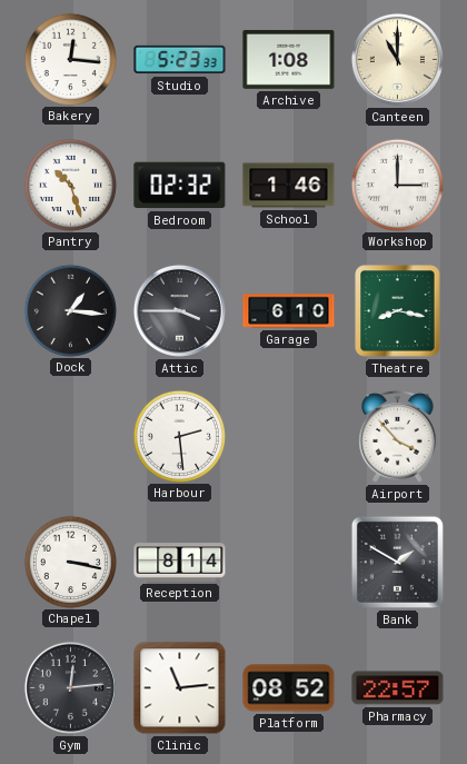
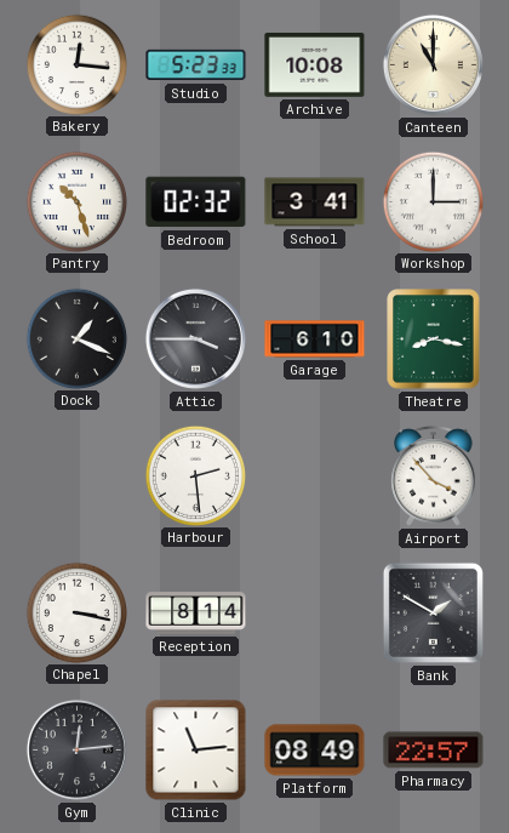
Archive: 1:08 -> 10:08 (315, 64)
School: 1:46 -> 3:41 (315, 202)
Dock: 1:16 -> 1:19 (76, 338)
Platform: 08:52 -> 08:49 (315, 751)
